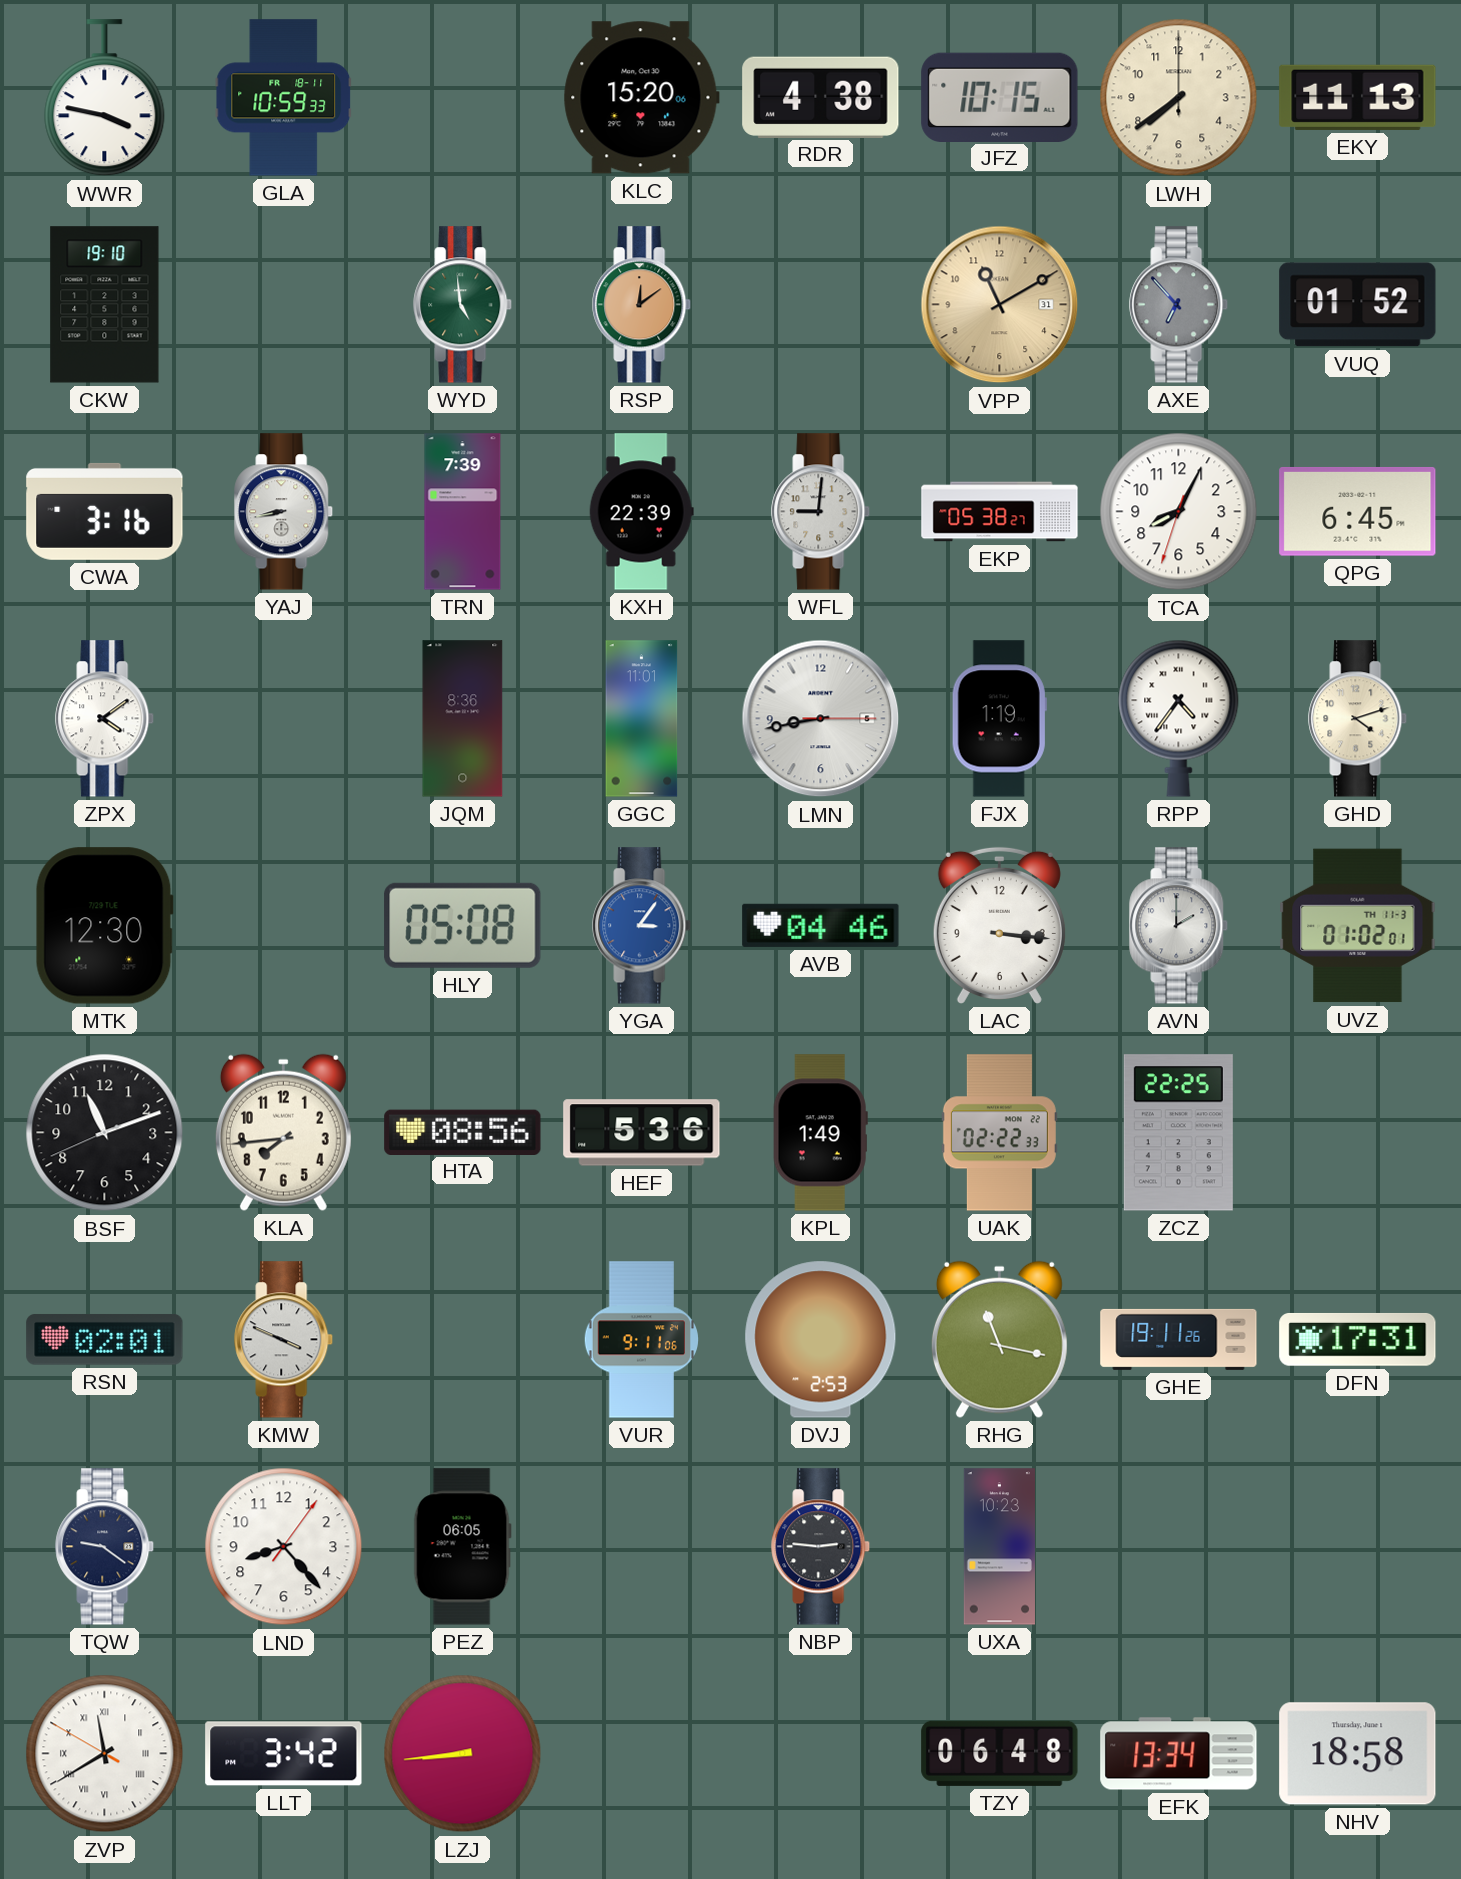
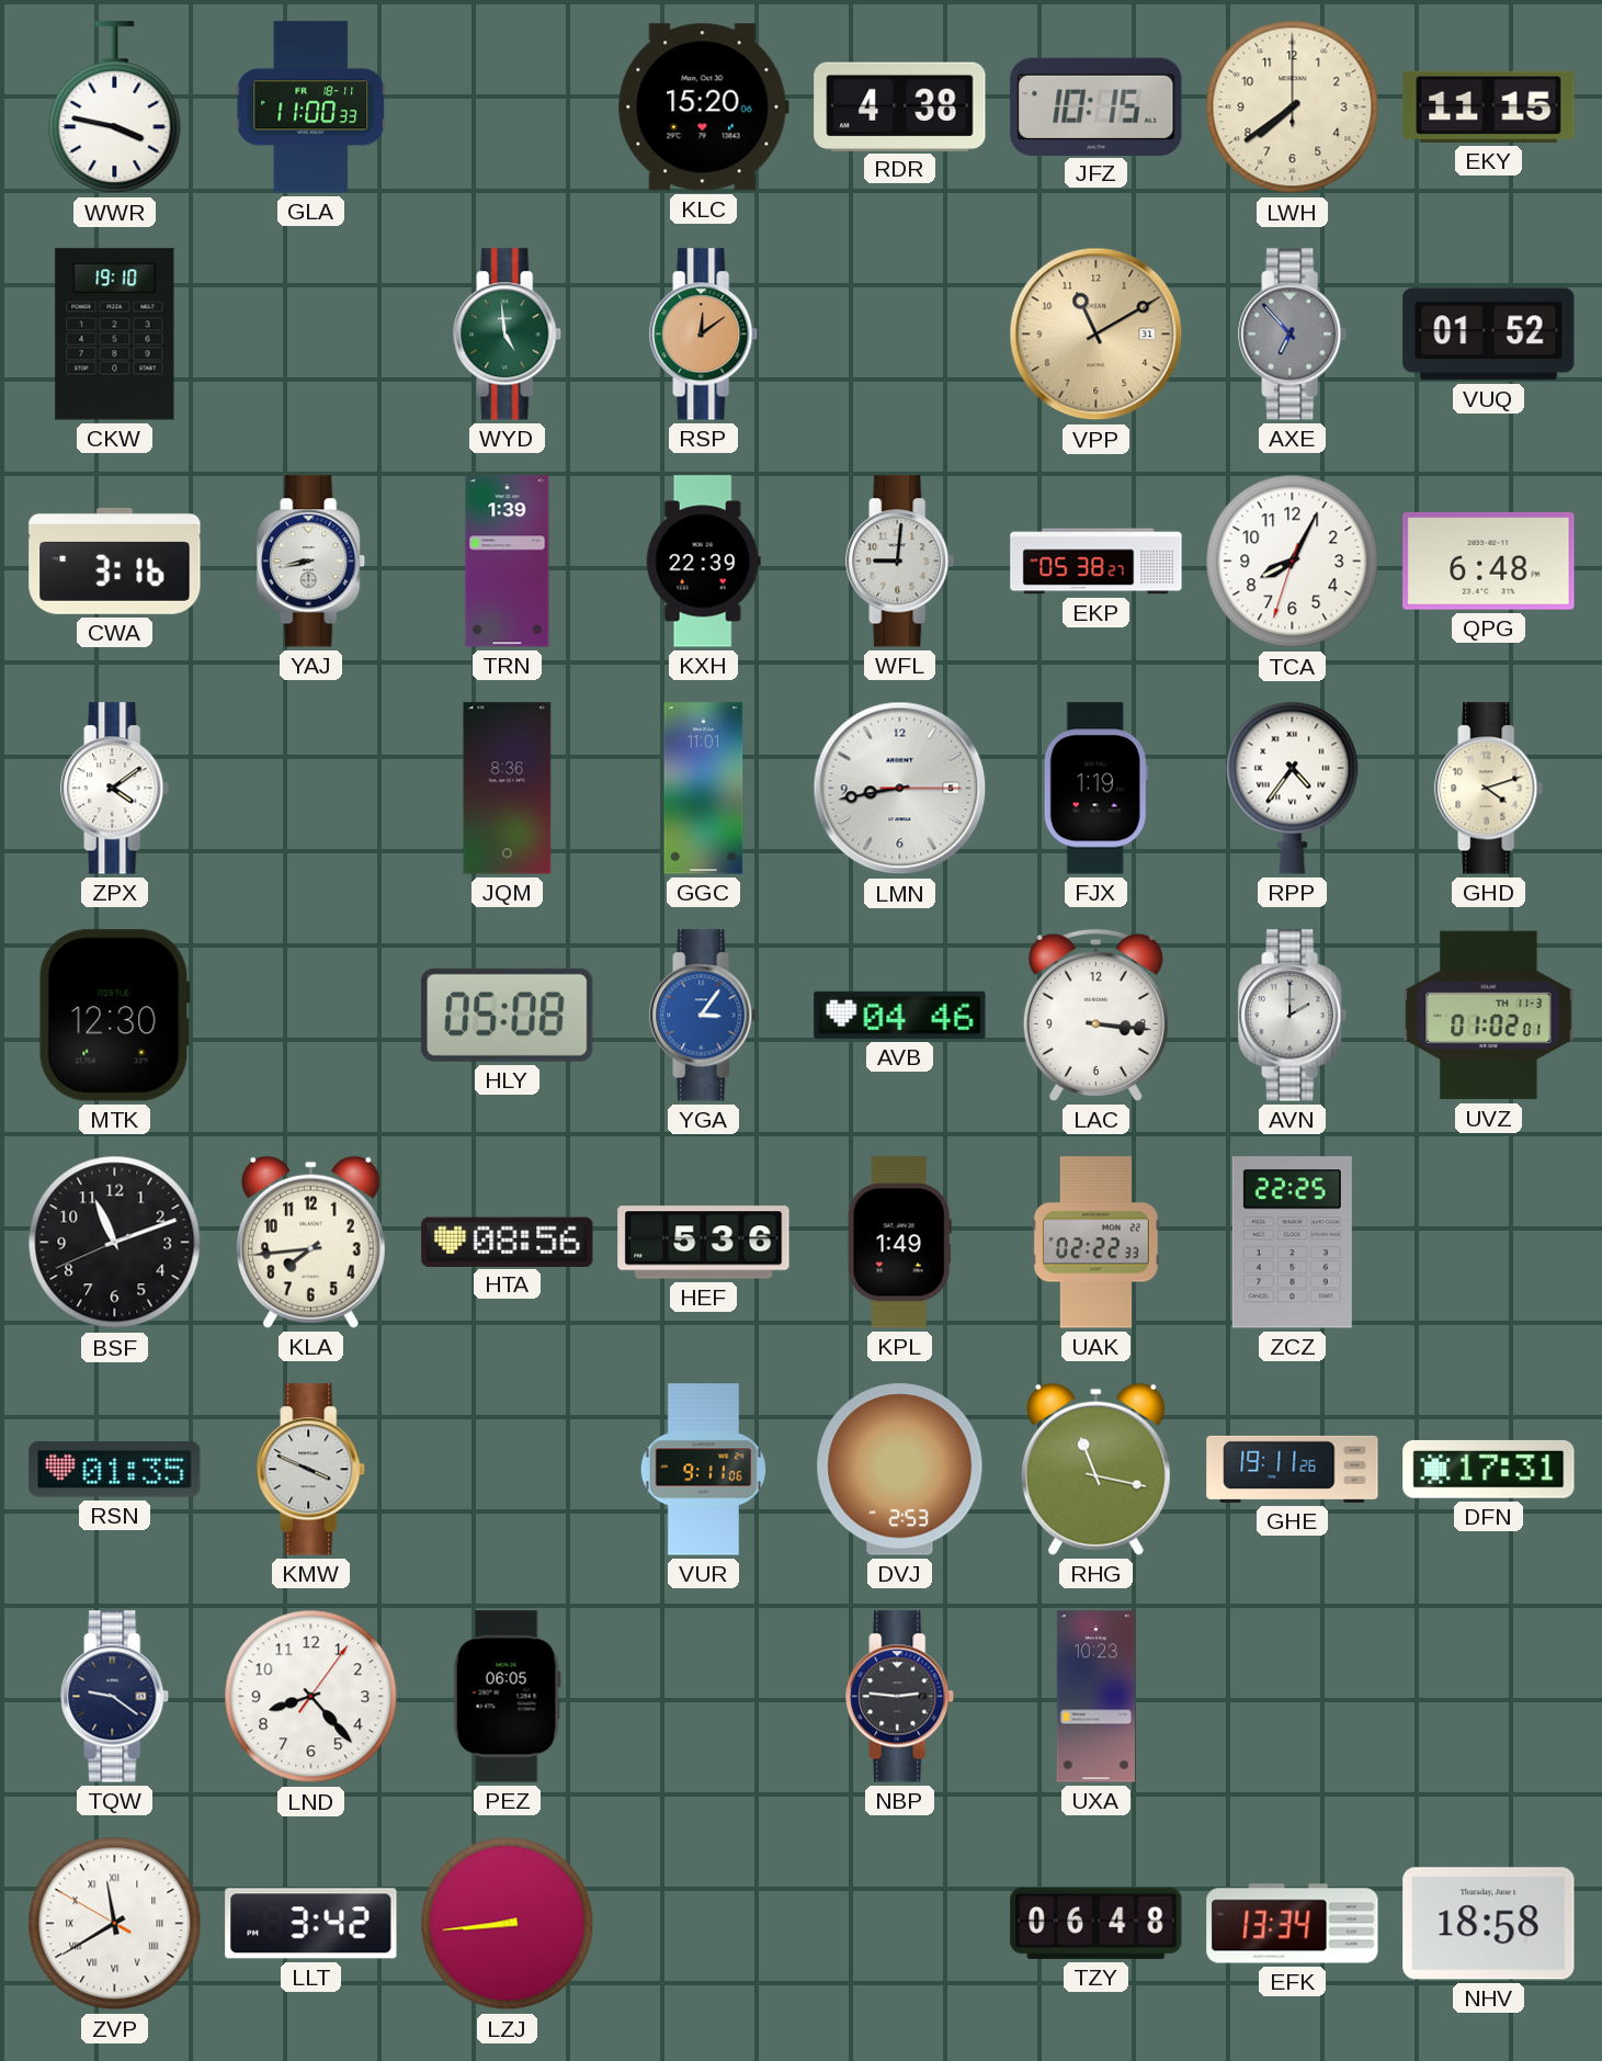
GLA: 10:59 -> 11:00 (311, 107)
EKY: 11:13 -> 11:15 (1489, 106)
TRN: 7:39 -> 1:39 (508, 562)
QPG: 6:45 -> 6:48 (1489, 560)
RSN: 02:01 -> 01:35 (115, 1470)
